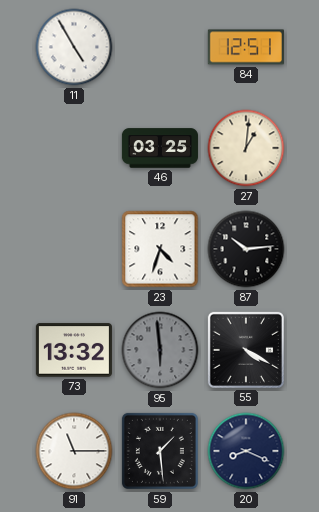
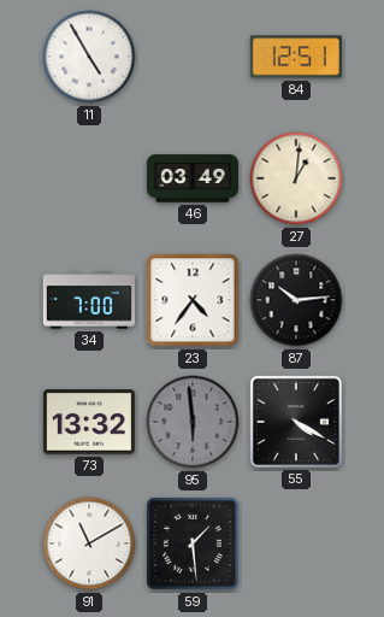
46: 03:25 -> 03:49 (191, 178)
34: none -> 7:00 (89, 300)
23: 4:33 -> 4:36 (193, 300)
91: 11:15 -> 11:10 (89, 543)
20: 8:19 -> none (246, 451)
